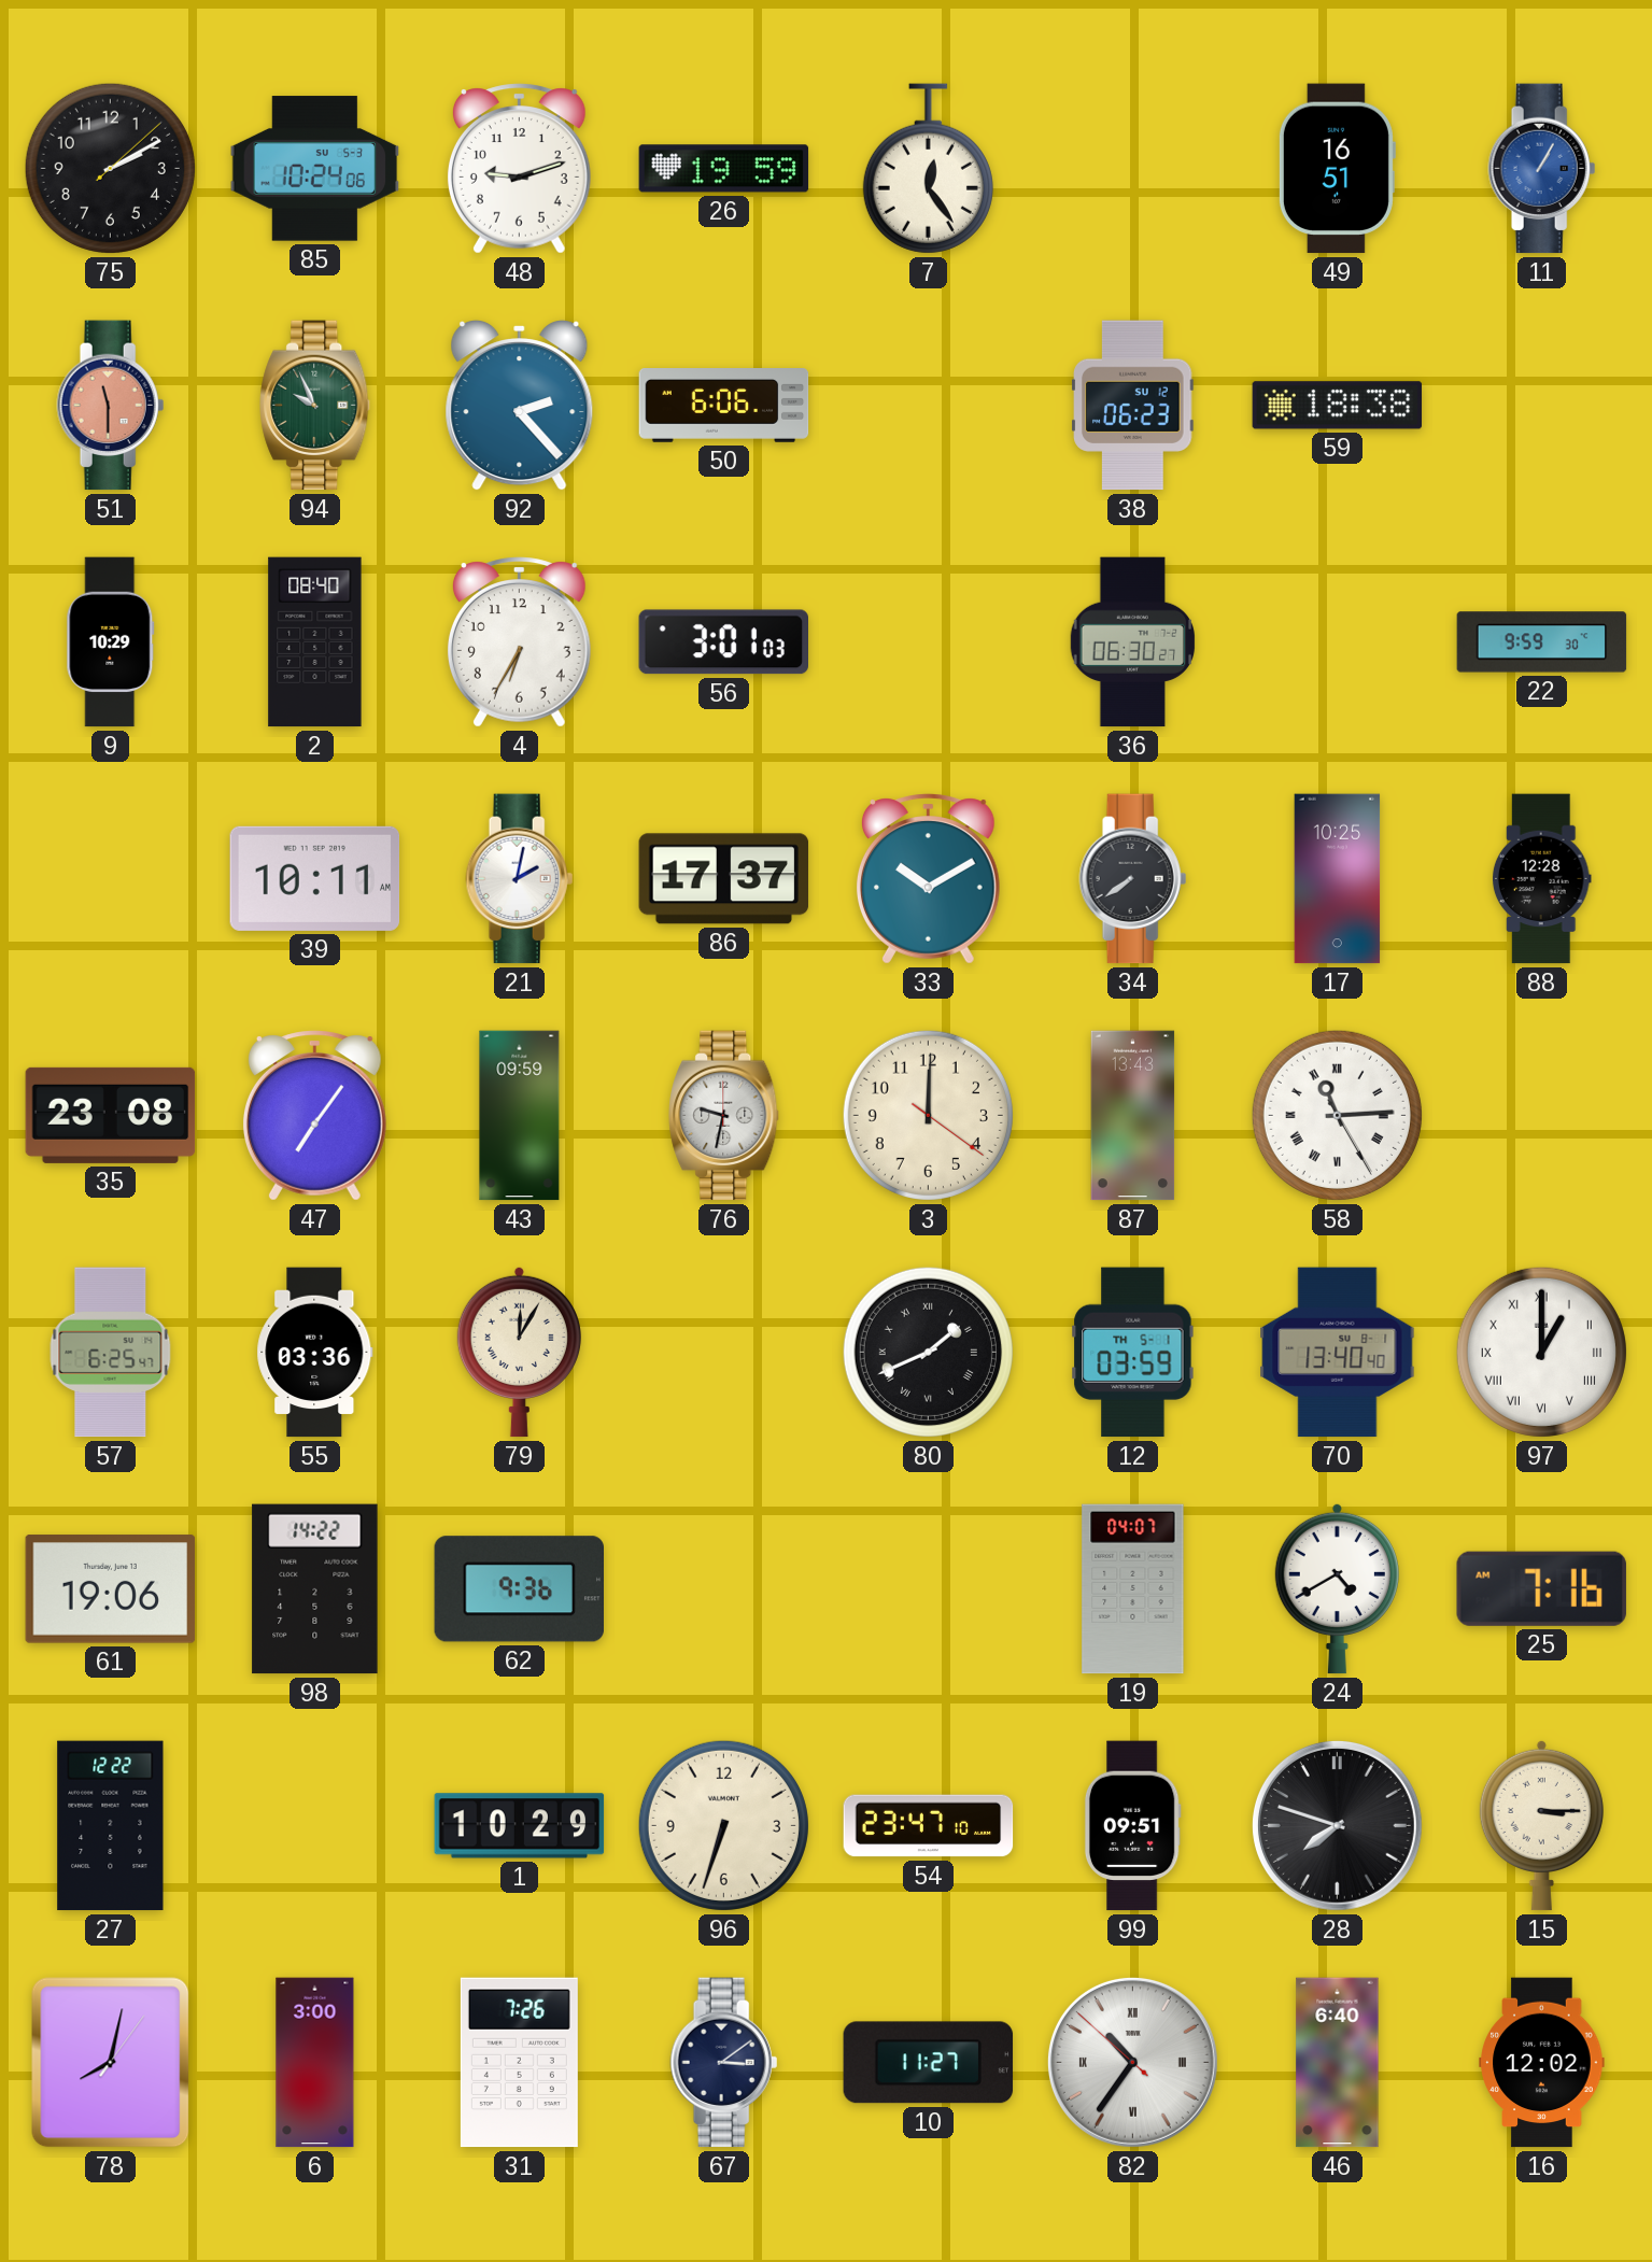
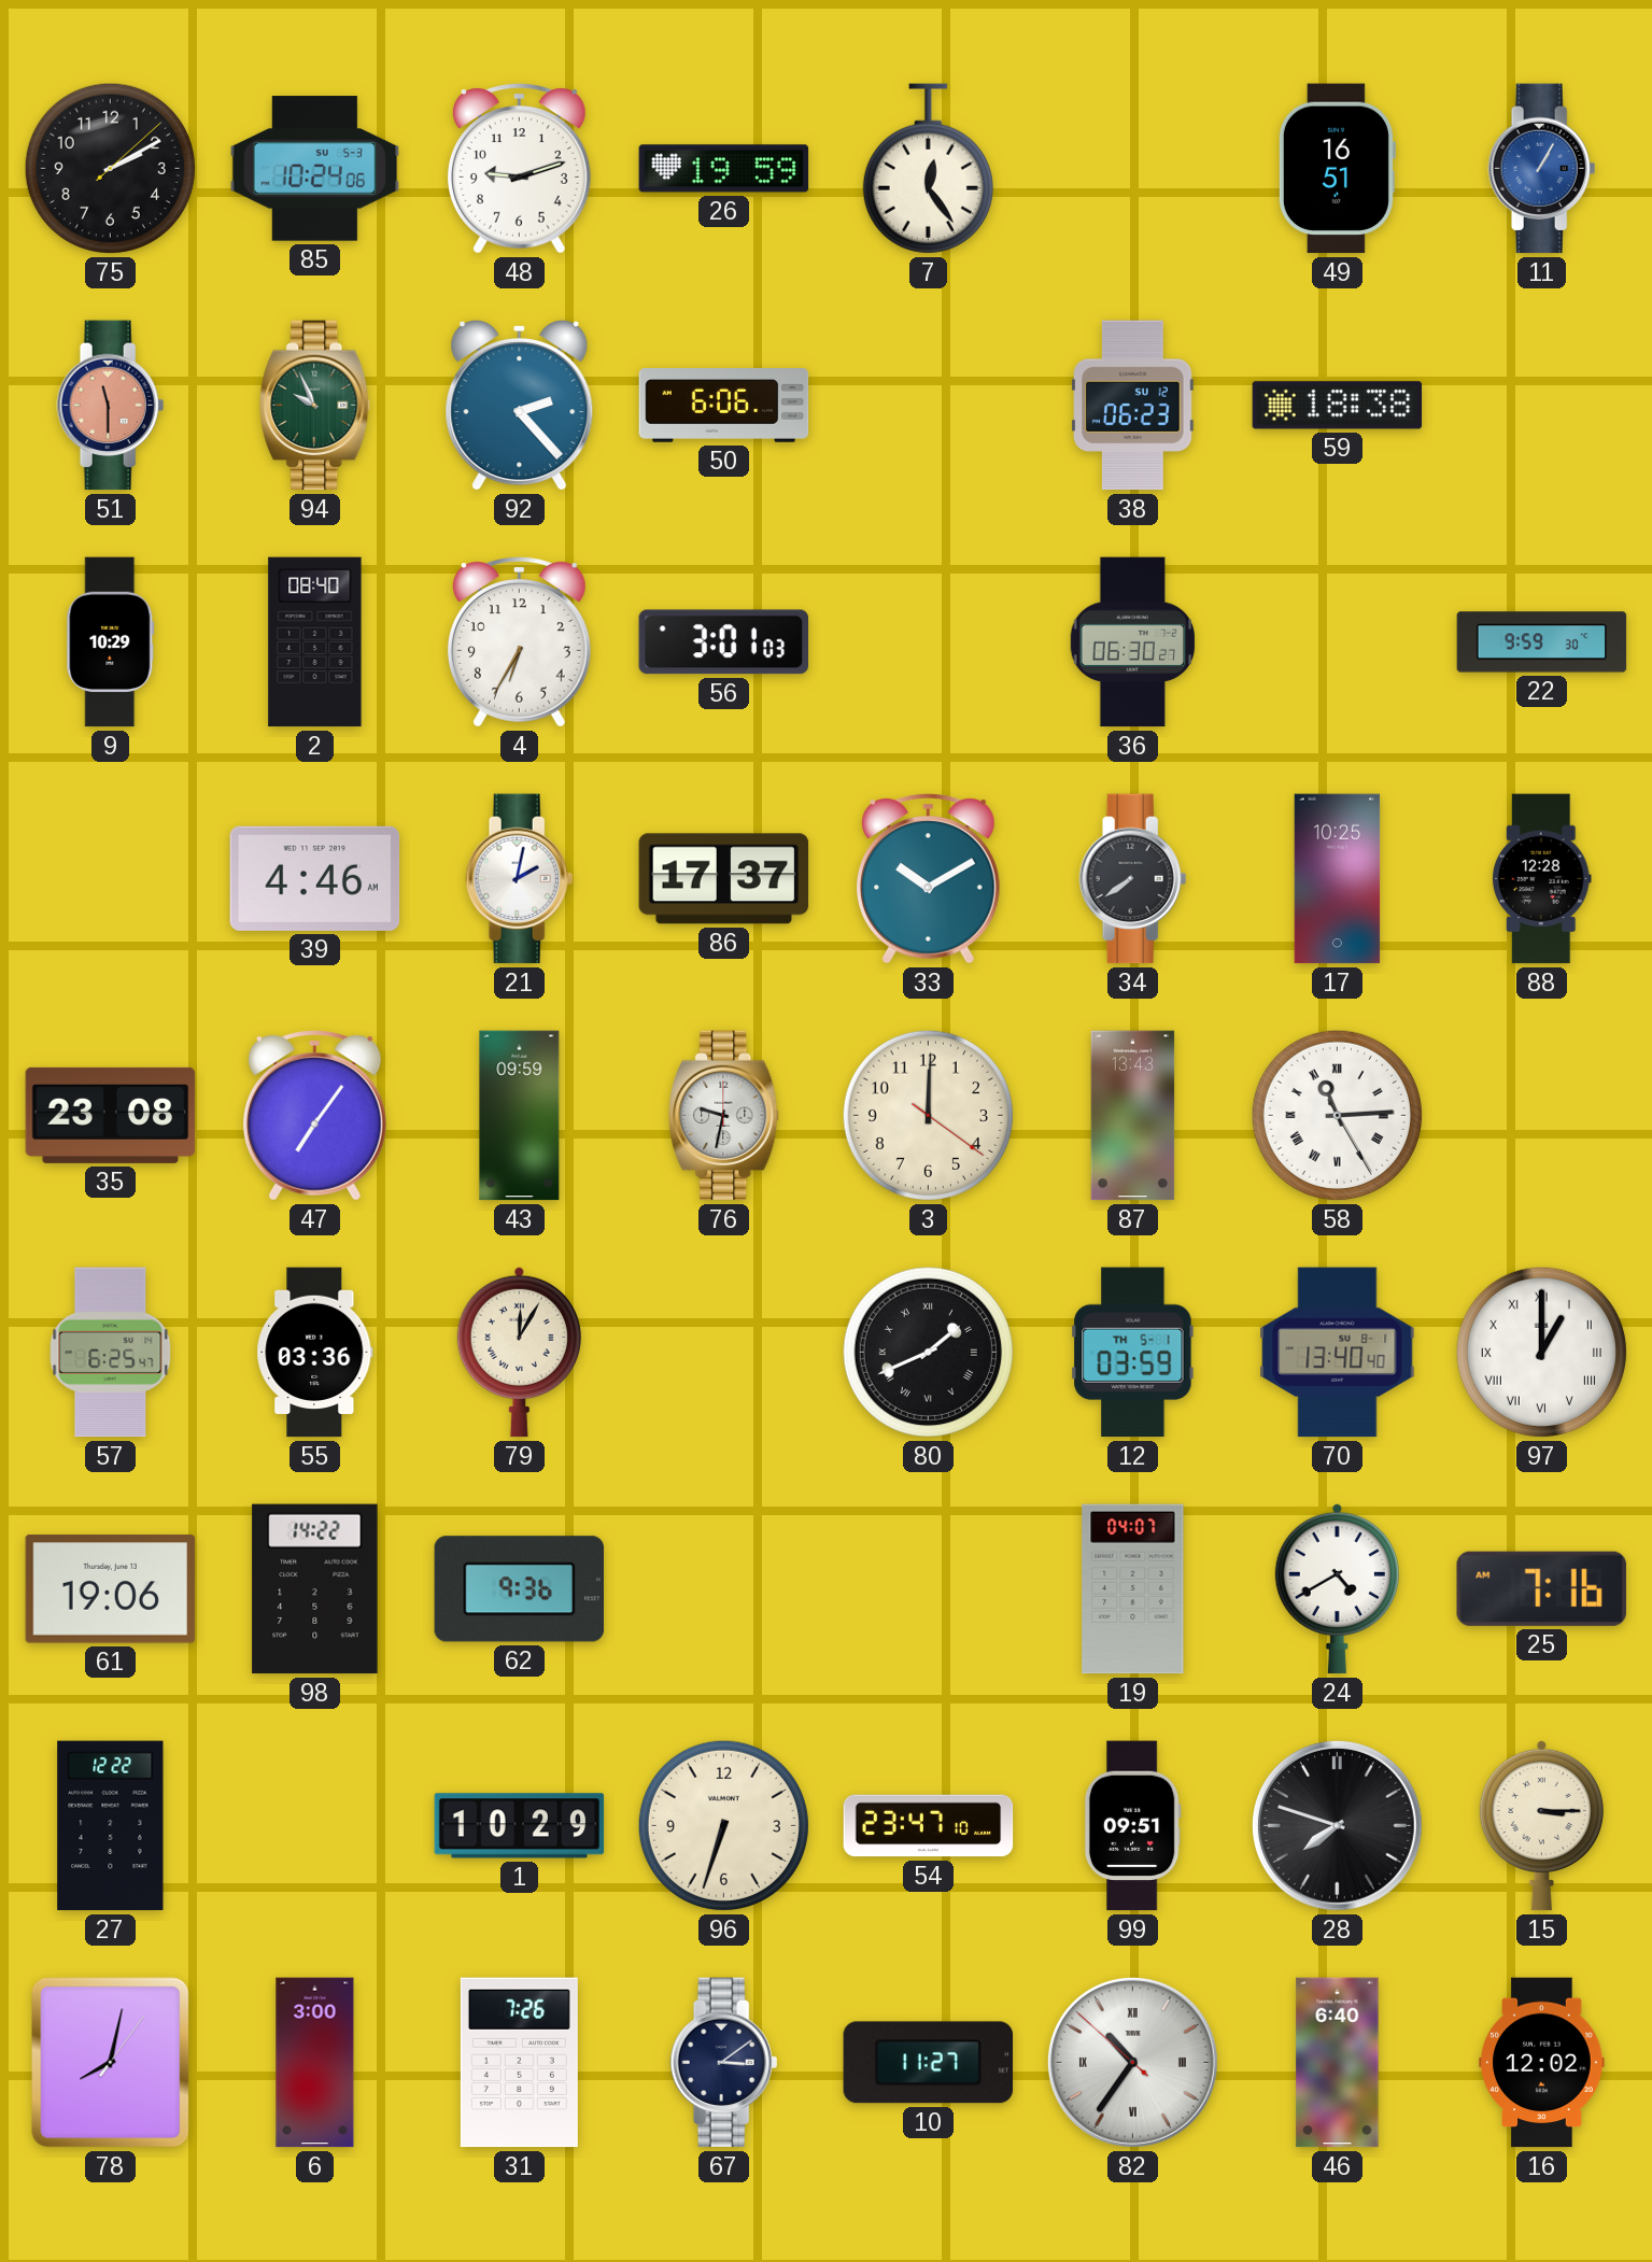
39: 10:11 -> 4:46 (315, 878)
